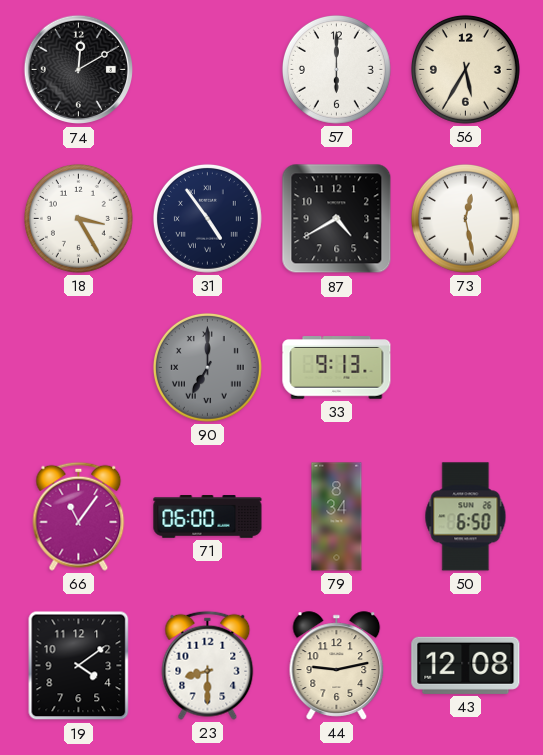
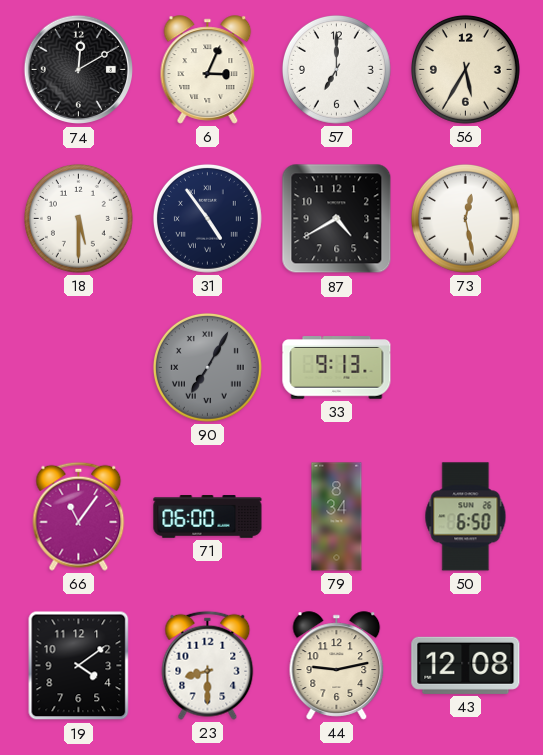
6: none -> 3:04 (208, 70)
57: 6:00 -> 7:00 (336, 69)
18: 3:25 -> 5:30 (78, 218)
90: 7:00 -> 7:05 (207, 367)
